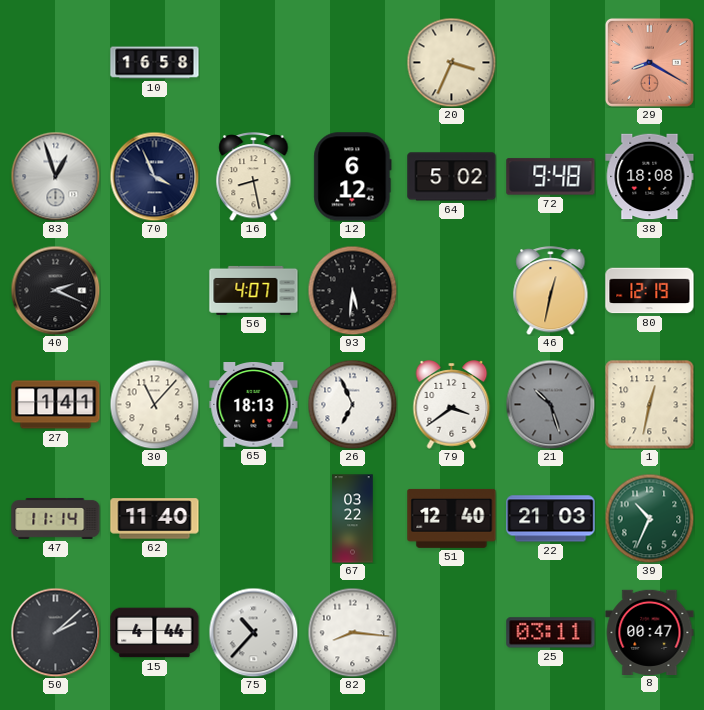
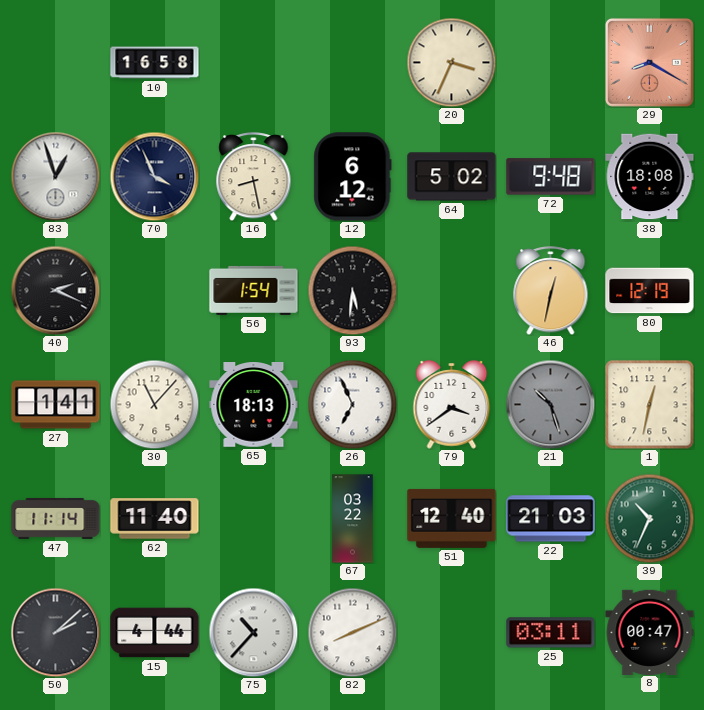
56: 4:07 -> 1:54 (254, 290)
82: 8:16 -> 8:11 (352, 632)
